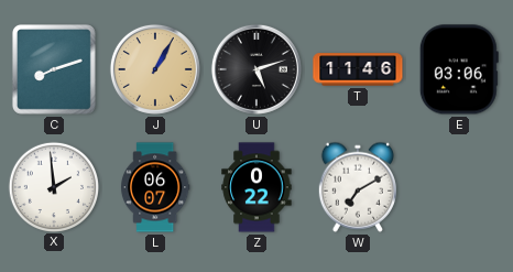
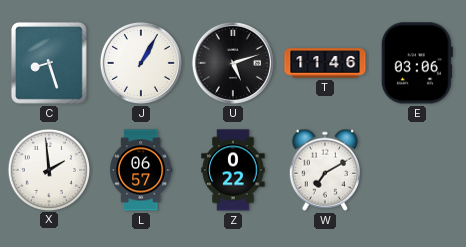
C: 8:12 -> 8:27 (49, 63)
J dial: champagne -> white (141, 63)
L: 06:07 -> 06:57 (141, 170)
